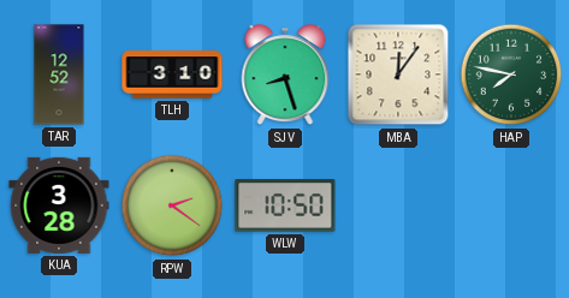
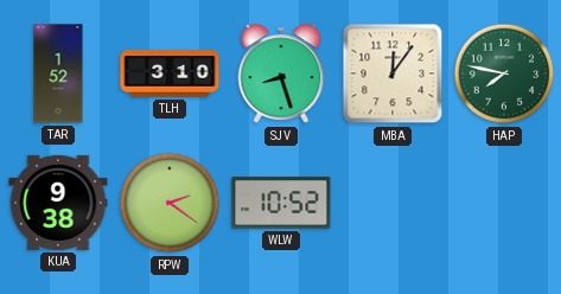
TAR: 12:52 -> 1:52 (58, 73)
KUA: 3:28 -> 9:38 (58, 203)
WLW: 10:50 -> 10:52 (281, 203)
